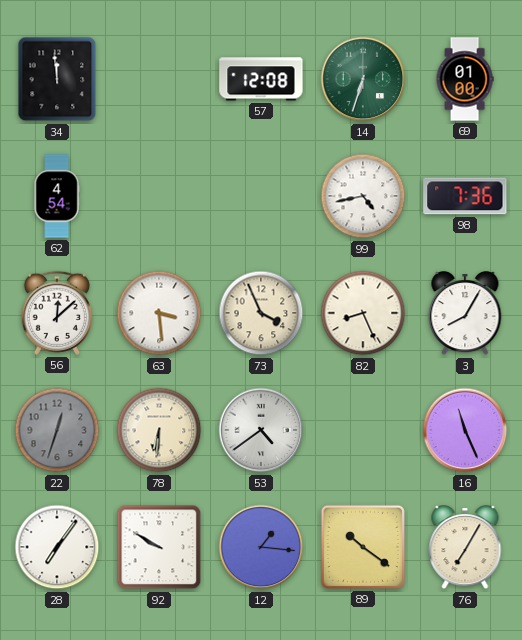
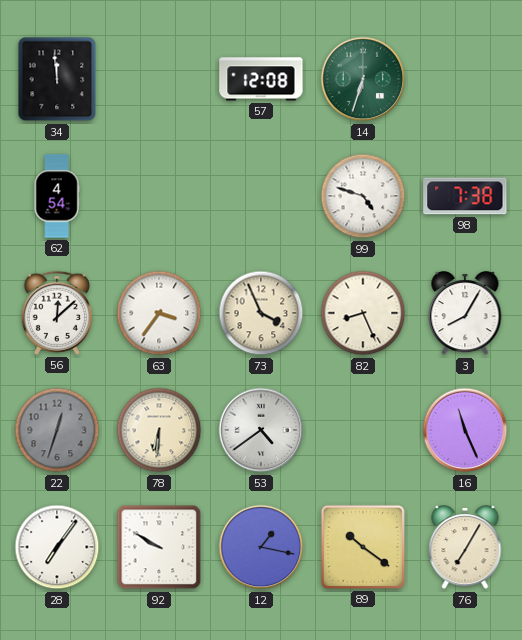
69: 01:00 -> none (465, 79)
99: 4:43 -> 4:48 (363, 196)
98: 7:36 -> 7:38 (465, 196)
63: 3:29 -> 3:36 (159, 313)
12: 1:16 -> 1:17 (261, 547)
